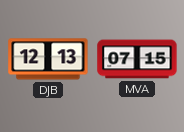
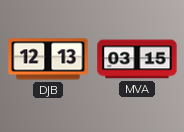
MVA: 07:15 -> 03:15 (137, 59)
